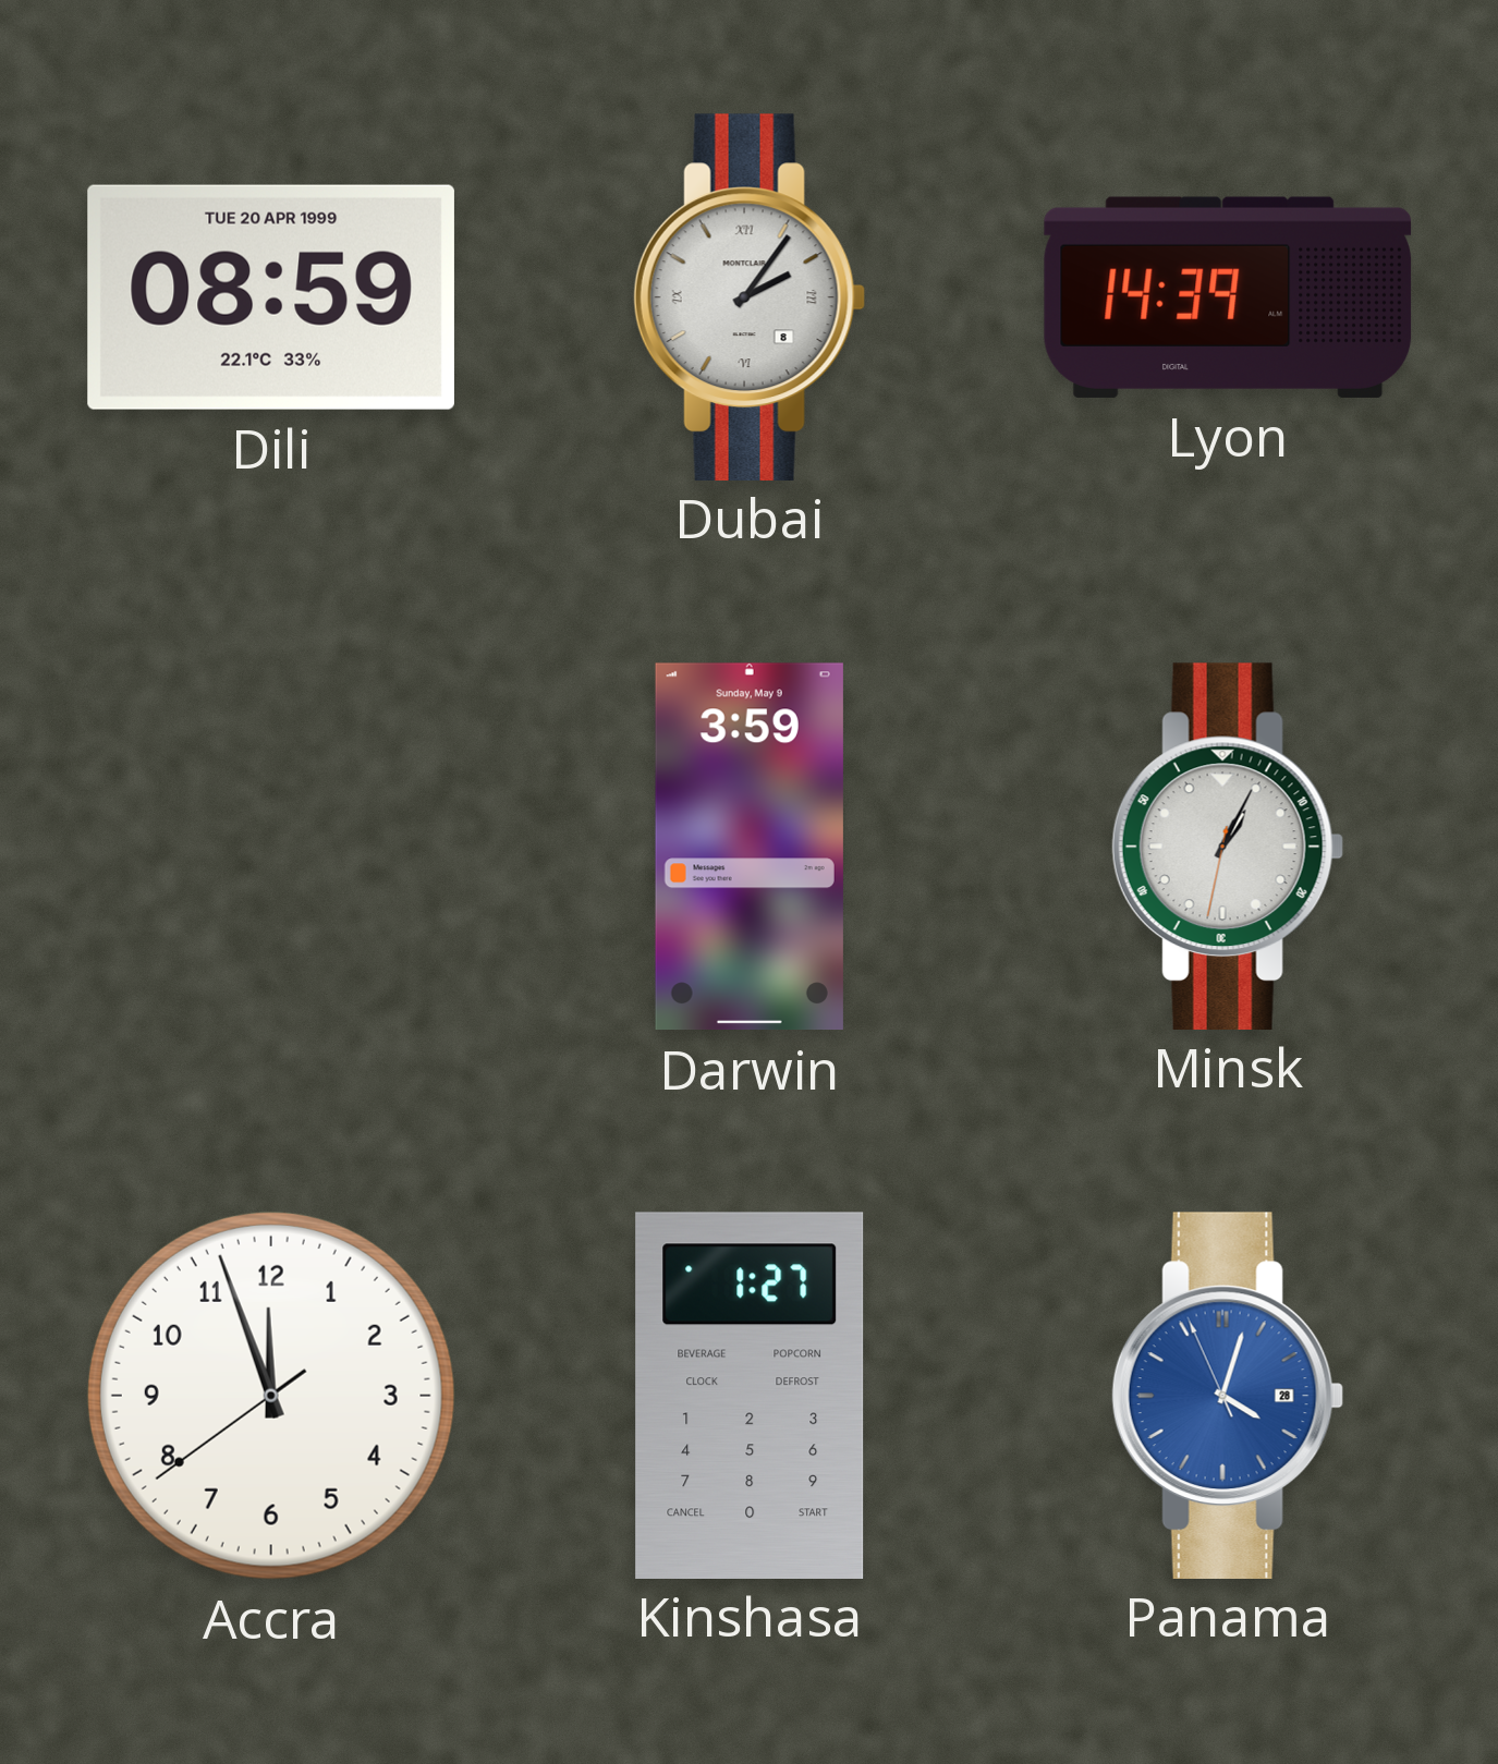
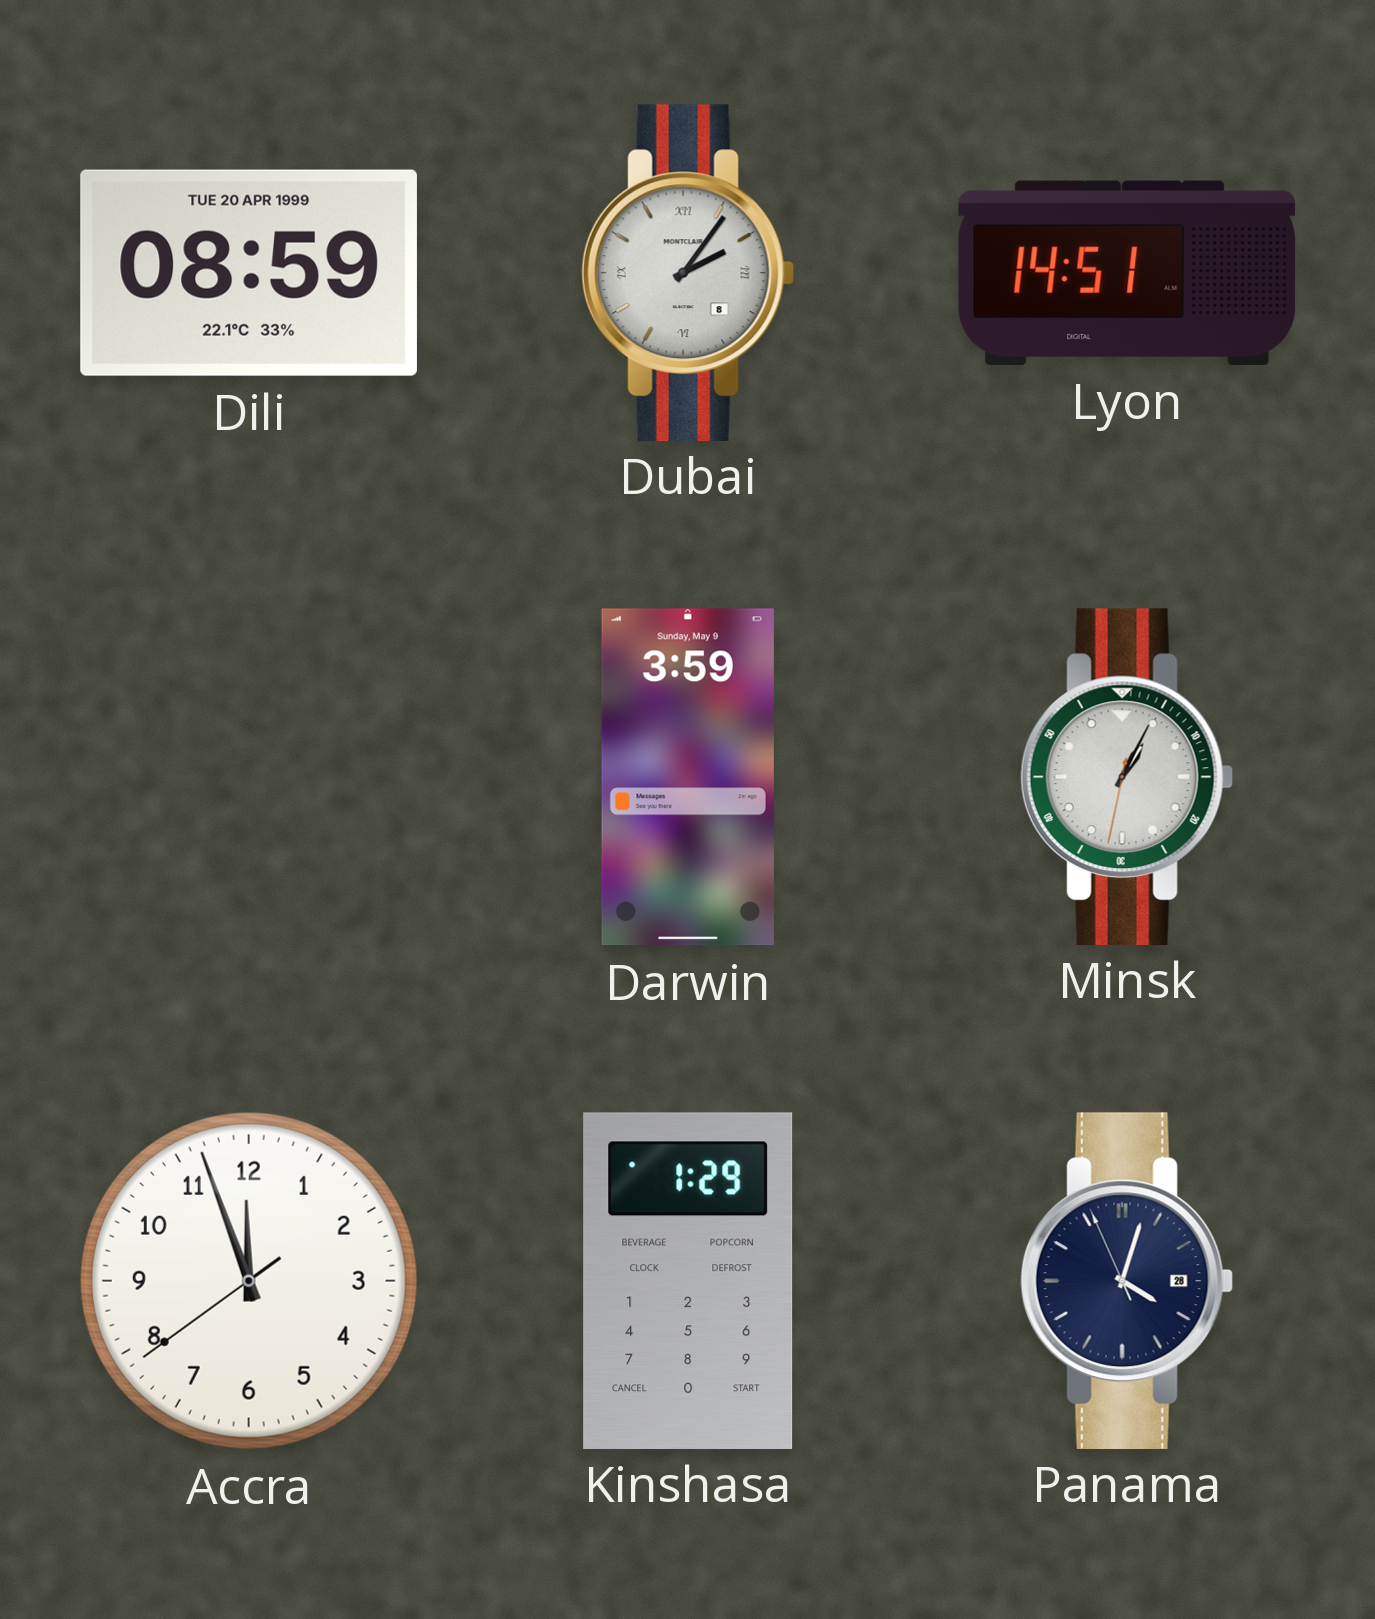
Lyon: 14:39 -> 14:51 (1127, 273)
Kinshasa: 1:27 -> 1:29 (688, 1280)
Panama dial: blue -> navy (1127, 1280)
